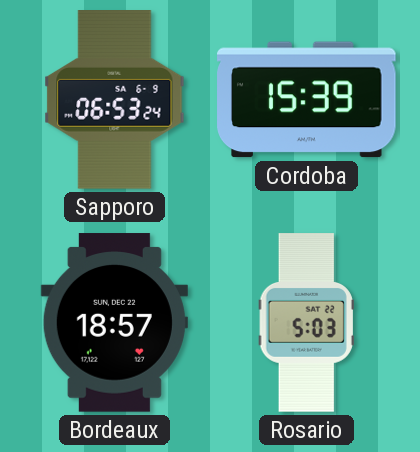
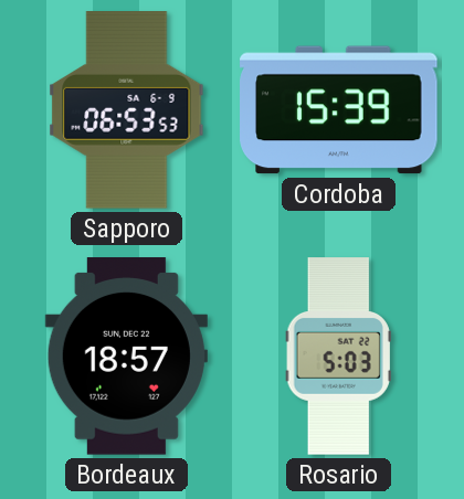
Sapporo: 06:53:24 -> 06:53:53 (127, 110)
